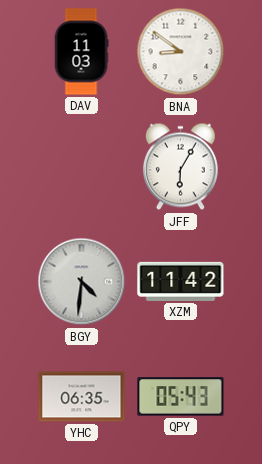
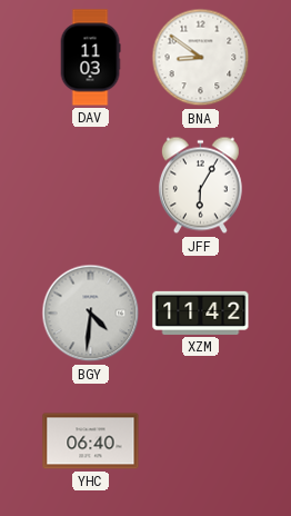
YHC: 06:35 -> 06:40 (91, 441)
QPY: 05:43 -> none (181, 397)
